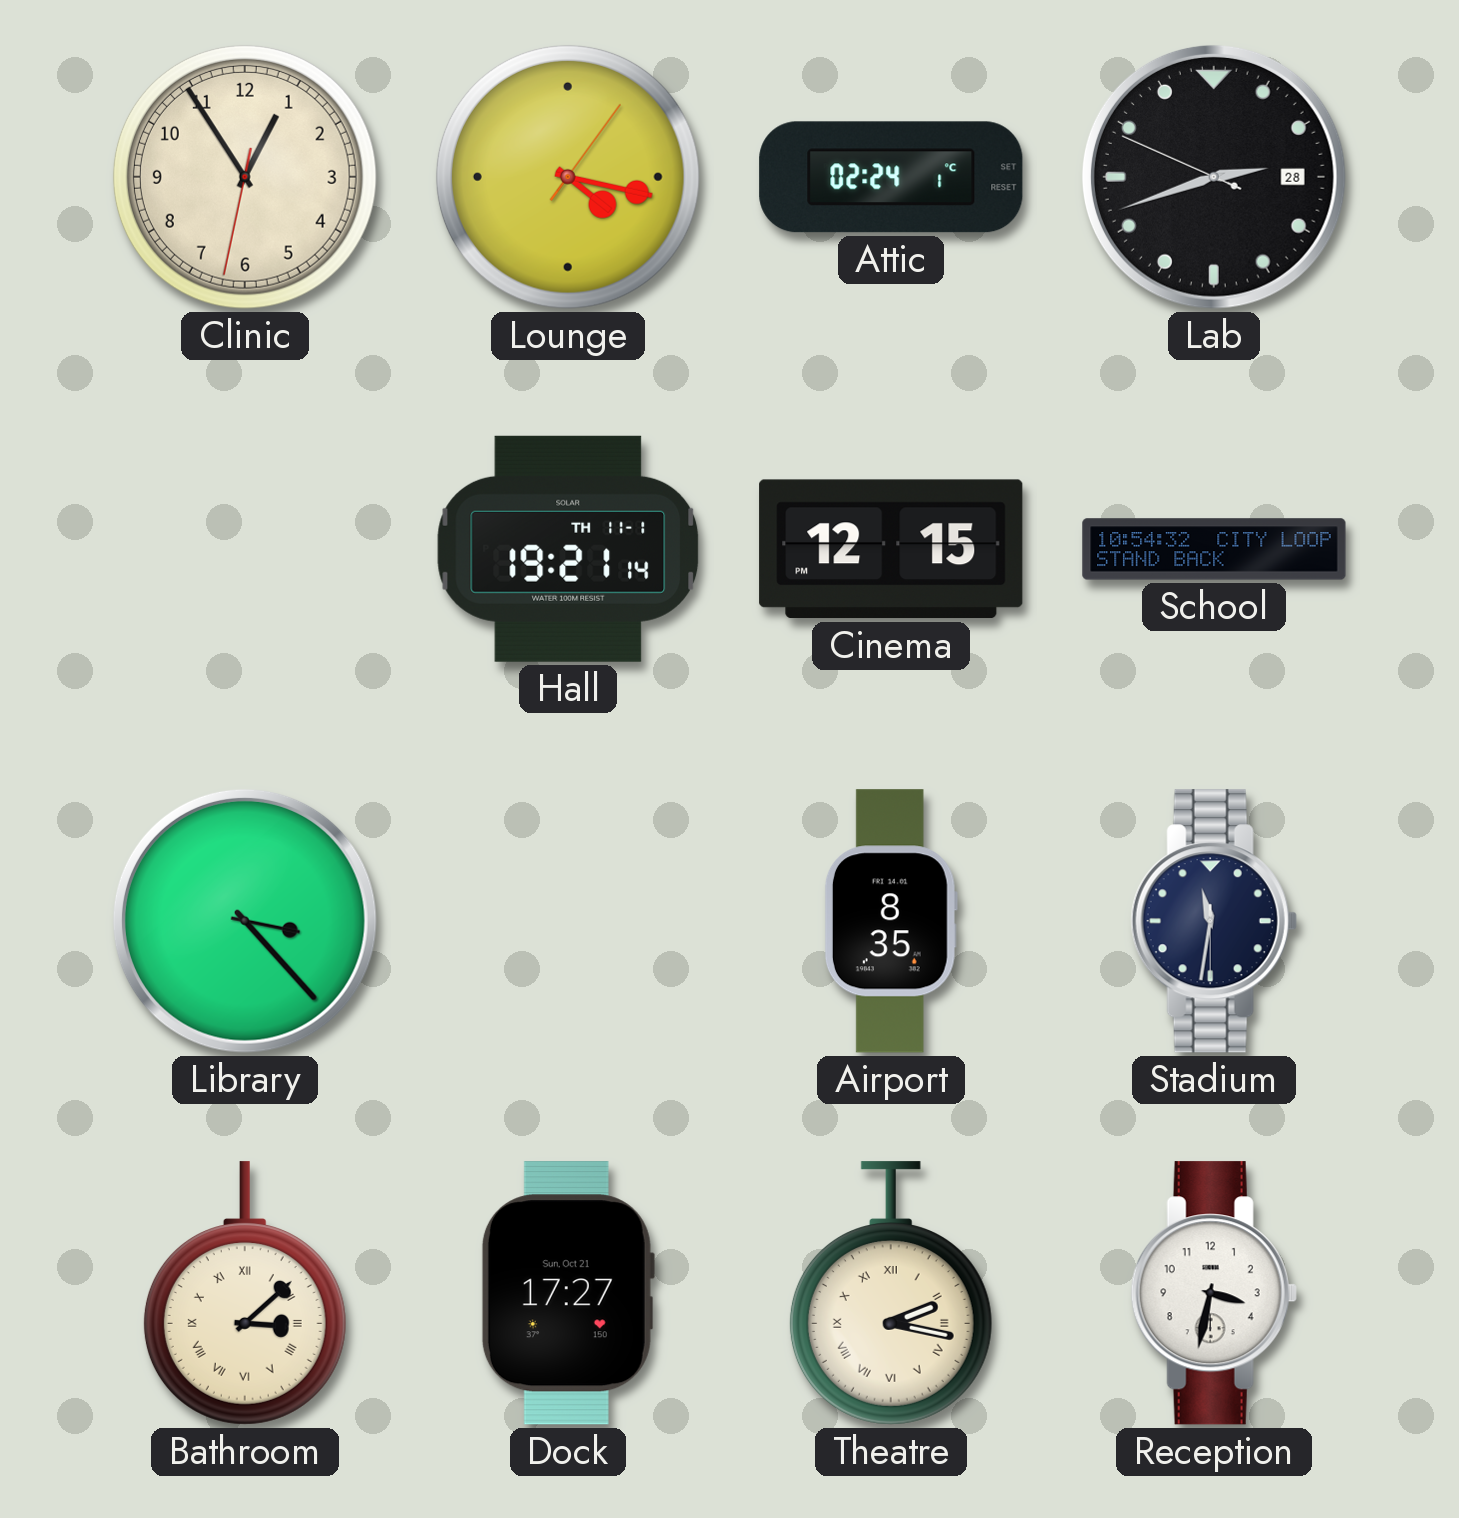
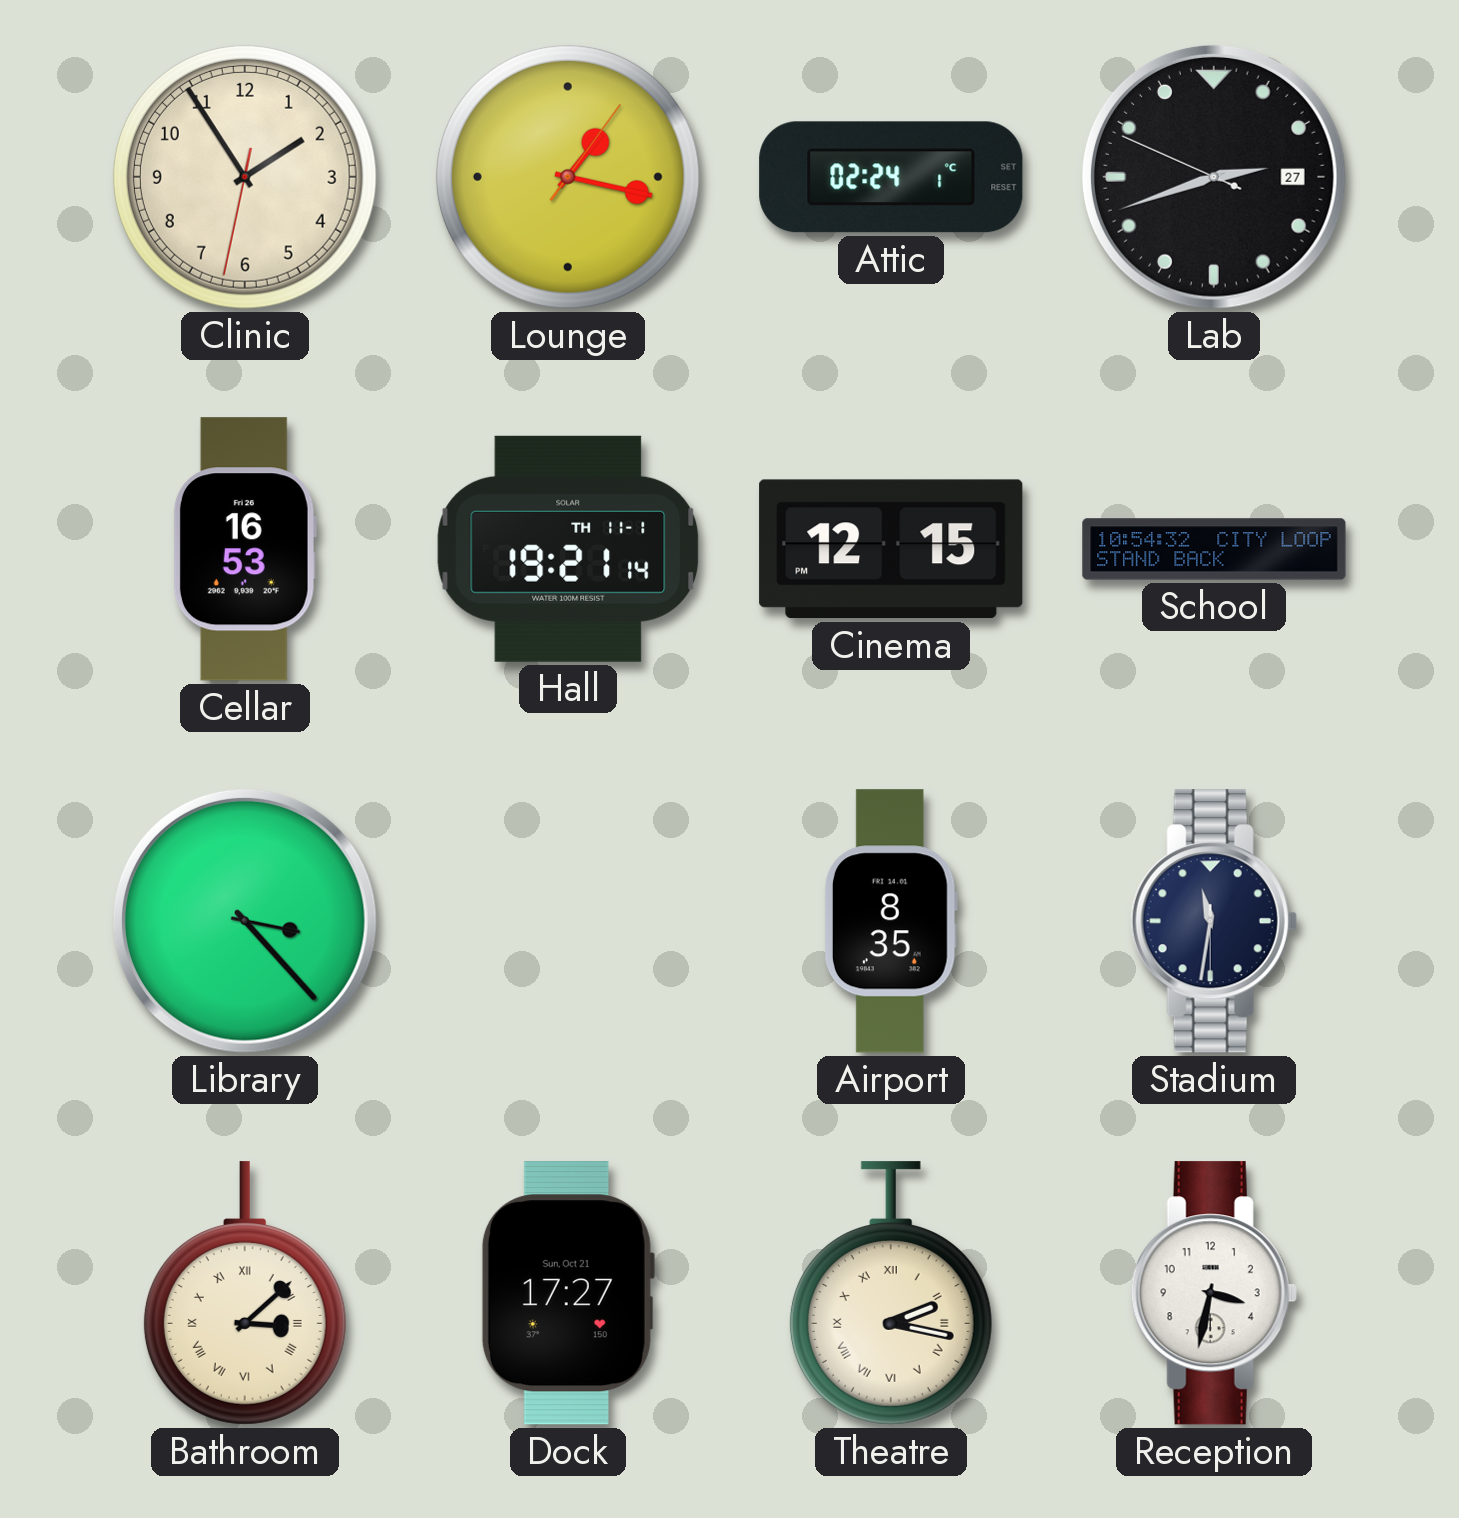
Clinic: 12:54 -> 1:54 (245, 177)
Lounge: 4:17 -> 1:17 (568, 177)
Lab date: 28 -> 27 (1214, 177)
Cellar: none -> 16:53 (245, 549)
